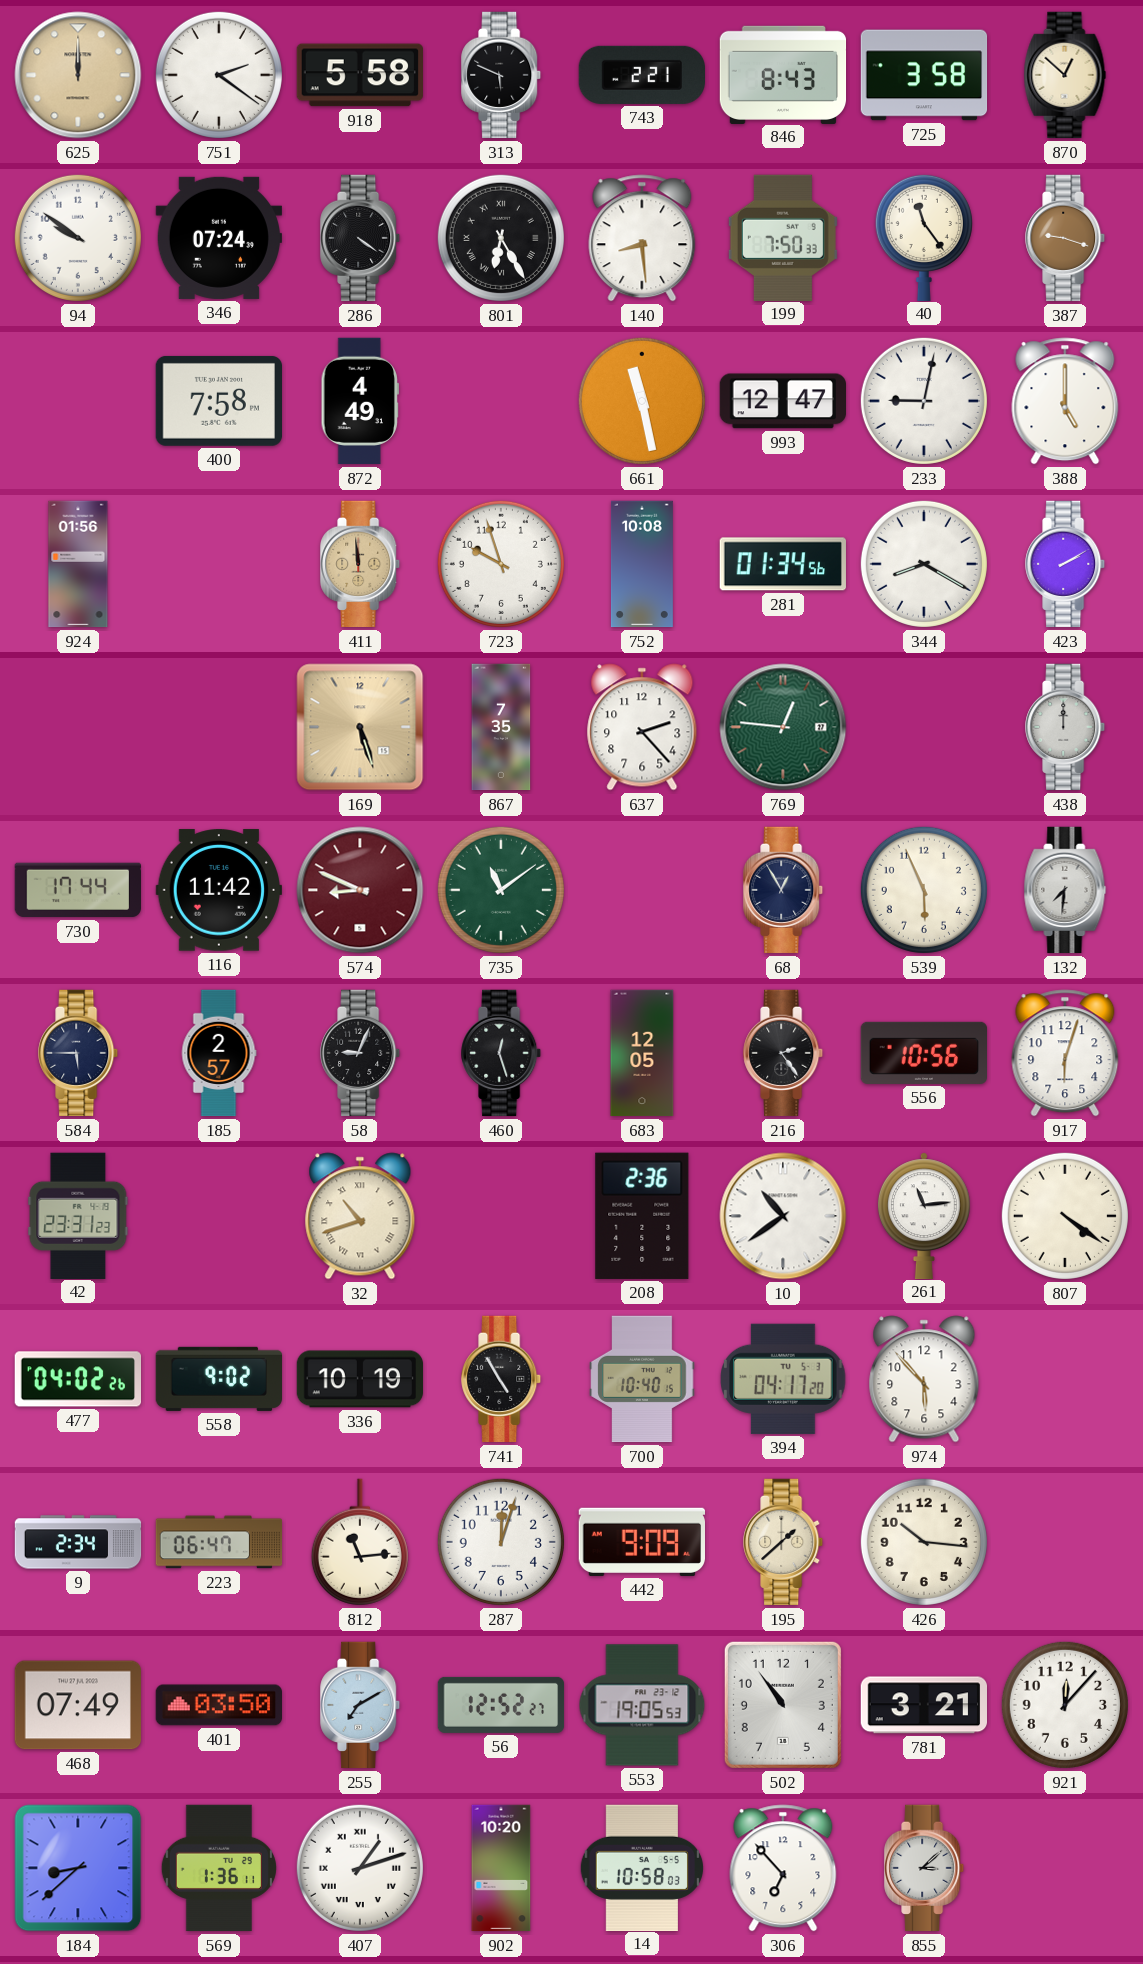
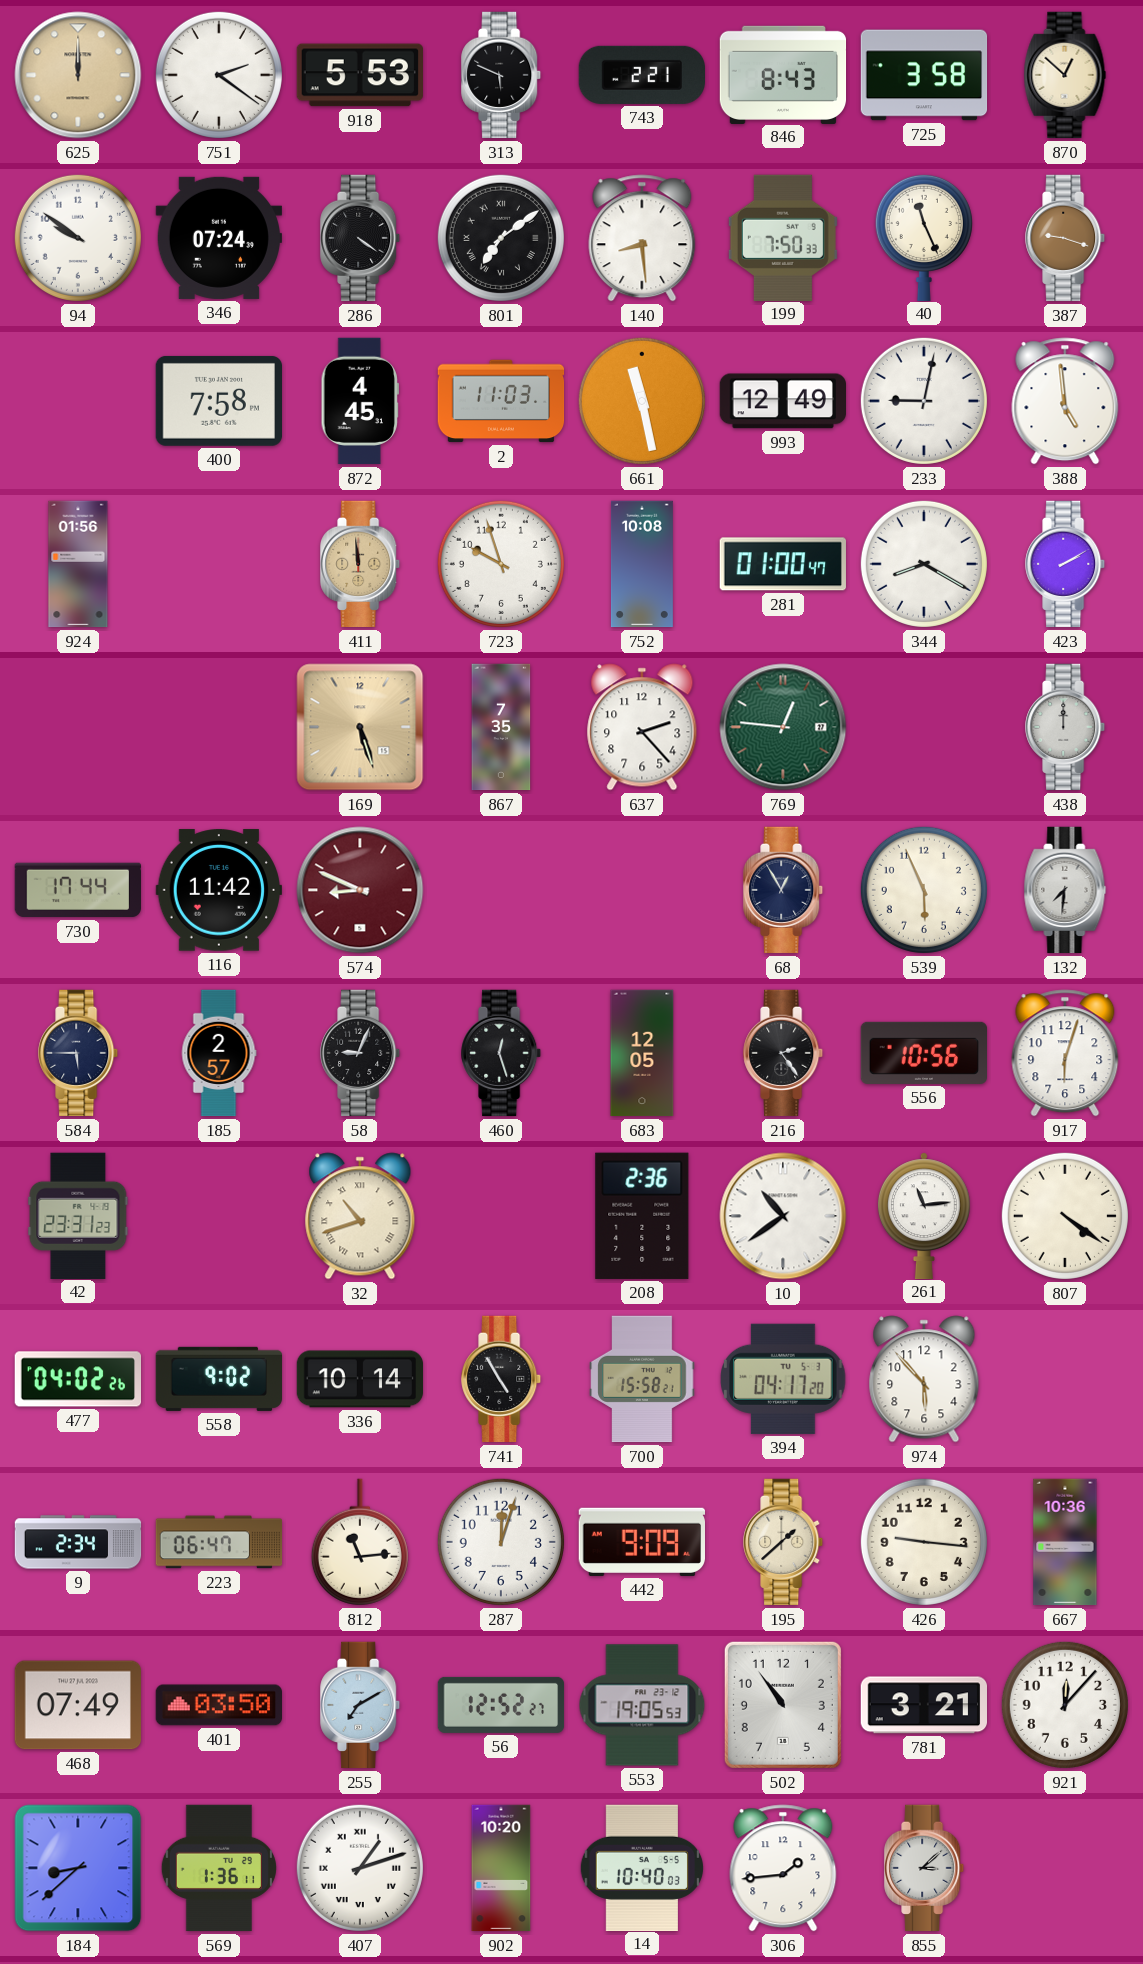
918: 5:58 -> 5:53 (359, 75)
801: 6:25 -> 7:09 (501, 238)
40: 11:24 -> 11:26 (924, 237)
872: 4:49 -> 4:45 (359, 401)
2: none -> 11:03 (501, 401)
993: 12:47 -> 12:49 (782, 401)
388: 5:00 -> 4:59 (1065, 401)
281: 01:34 -> 01:00 (783, 564)
735: 11:09 -> none (501, 890)
336: 10:19 -> 10:14 (360, 1379)
700: 10:40 -> 15:58 (642, 1379)
426: 10:16 -> 9:16 (924, 1542)
667: none -> 10:36 (1065, 1542)
14: 10:58 -> 10:40 (641, 1867)
306: 6:53 -> 1:44 (783, 1868)
